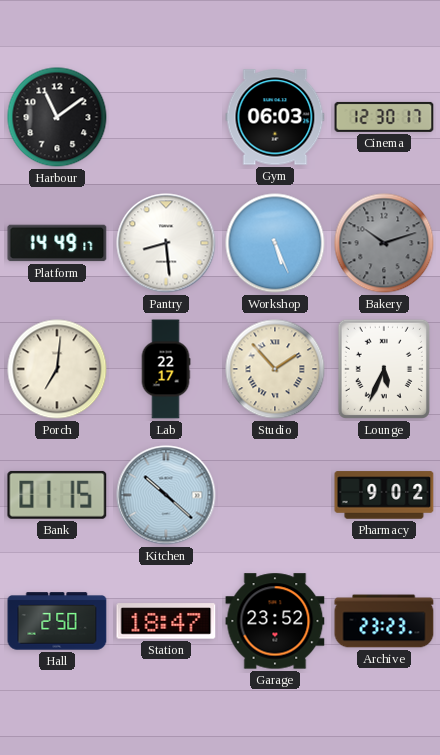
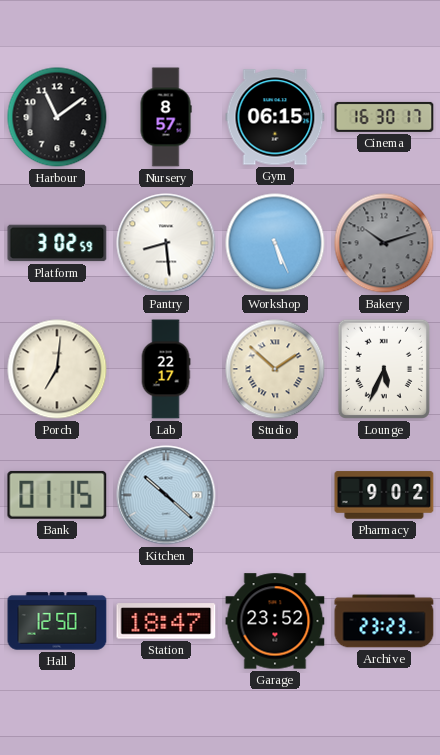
Nursery: none -> 8:57 (166, 117)
Gym: 06:03 -> 06:15 (275, 117)
Cinema: 12:30 -> 16:30 (384, 117)
Platform: 14:49 -> 3:02 (57, 243)
Studio: 1:53 -> 1:52 (275, 369)
Hall: 2:50 -> 12:50 (57, 621)
